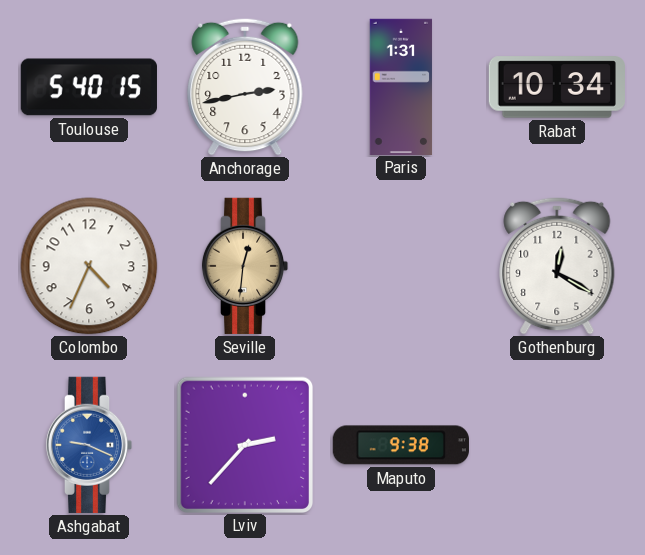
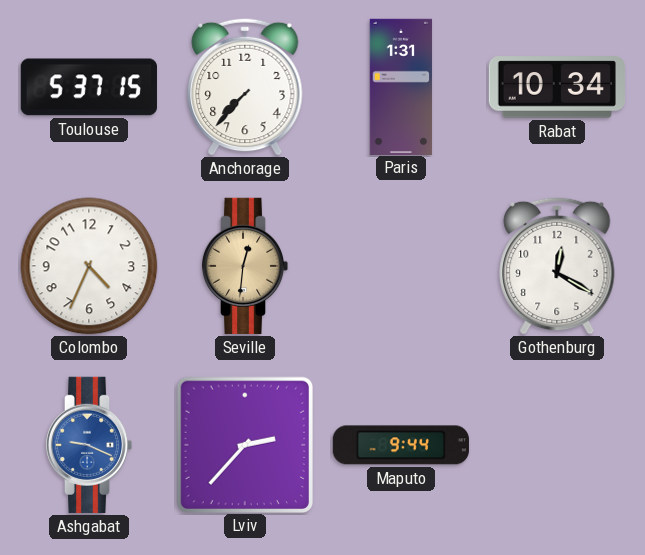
Toulouse: 5:40 -> 5:37 (89, 87)
Anchorage: 2:43 -> 7:37 (245, 87)
Maputo: 9:38 -> 9:44 (401, 445)
